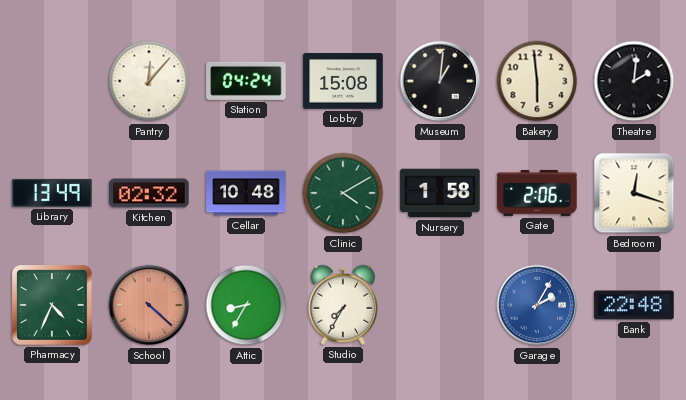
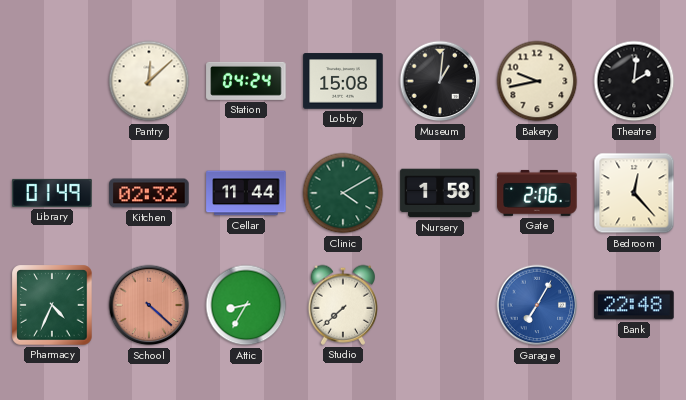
Pantry: 12:07 -> 12:08 (149, 81)
Bakery: 5:59 -> 9:43 (537, 81)
Library: 13:49 -> 01:49 (52, 193)
Cellar: 10:48 -> 11:44 (246, 193)
Bedroom: 12:18 -> 12:23 (634, 193)
Studio: 7:35 -> 7:38 (342, 305)
Garage: 2:05 -> 7:05 (537, 305)
